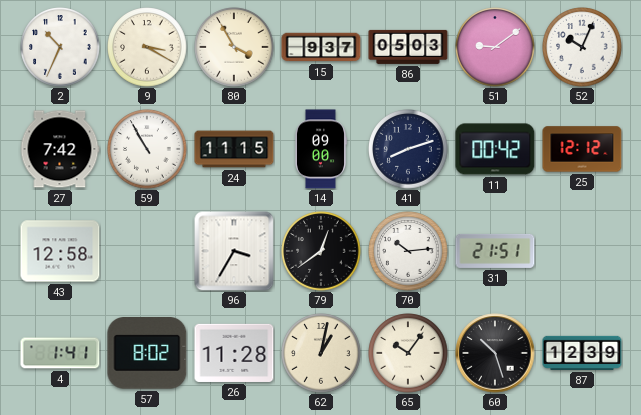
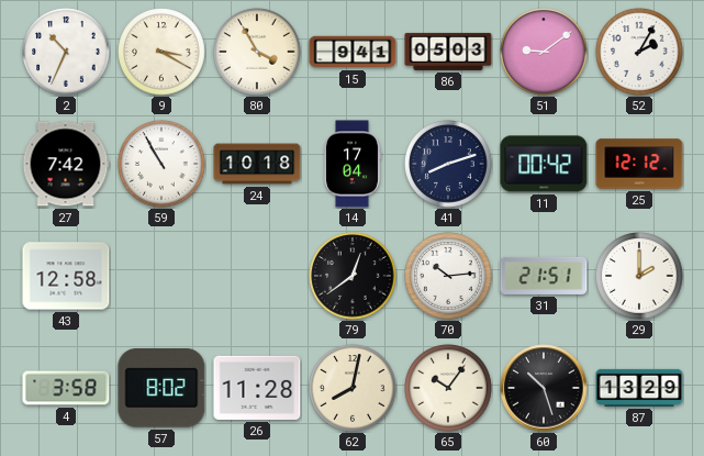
15: 9:37 -> 9:41 (353, 52)
52: 10:04 -> 2:05 (639, 52)
24: 11:15 -> 10:18 (257, 164)
14: 09:00 -> 17:04 (351, 164)
96: 3:35 -> none (234, 251)
29: none -> 2:00 (639, 276)
4: 1:41 -> 3:58 (66, 388)
62: 1:02 -> 8:02 (353, 388)
87: 12:39 -> 13:29 (639, 388)
